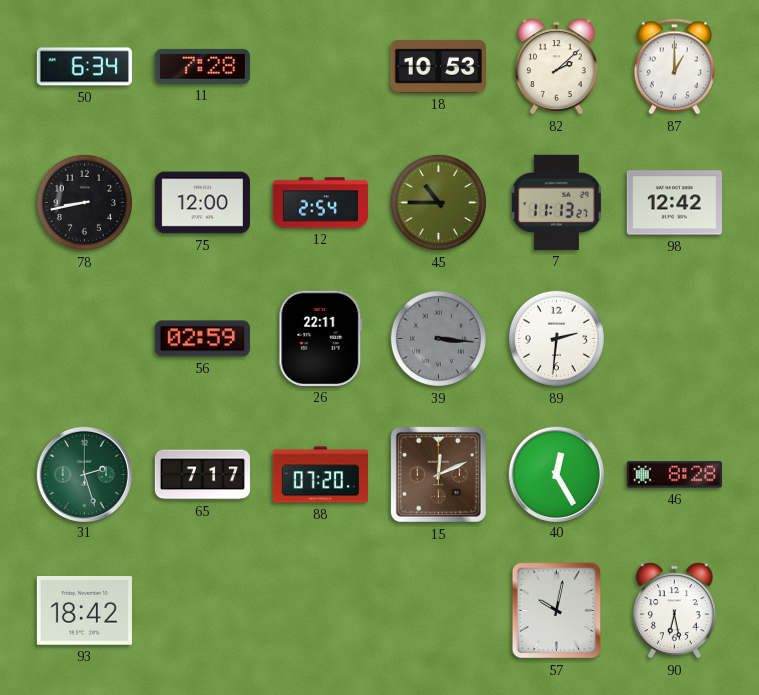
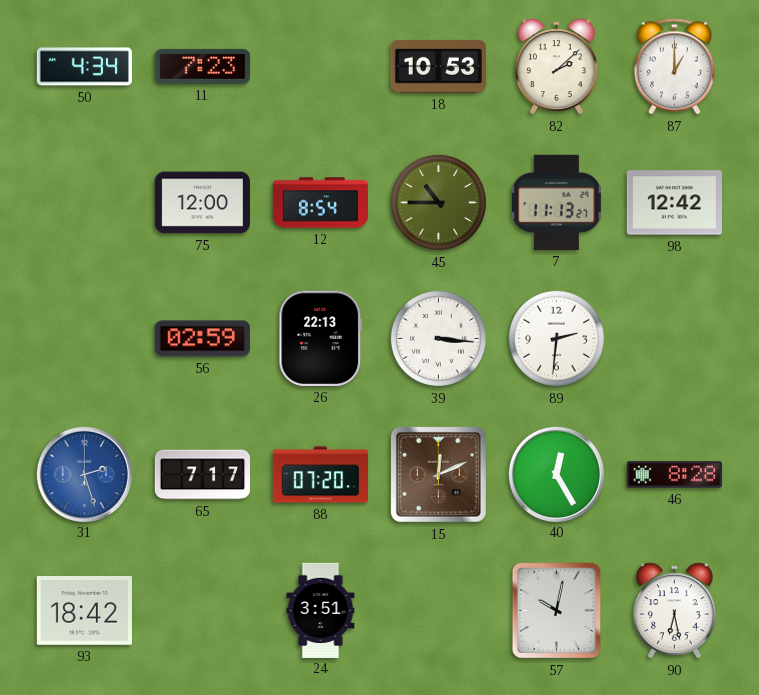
50: 6:34 -> 4:34 (84, 67)
11: 7:28 -> 7:23 (202, 66)
78: 8:43 -> none (84, 202)
12: 2:54 -> 8:54 (320, 203)
26: 22:11 -> 22:13 (321, 338)
39 dial: grey -> white (438, 338)
31 dial: green -> blue (84, 474)
24: none -> 3:51 (321, 610)
